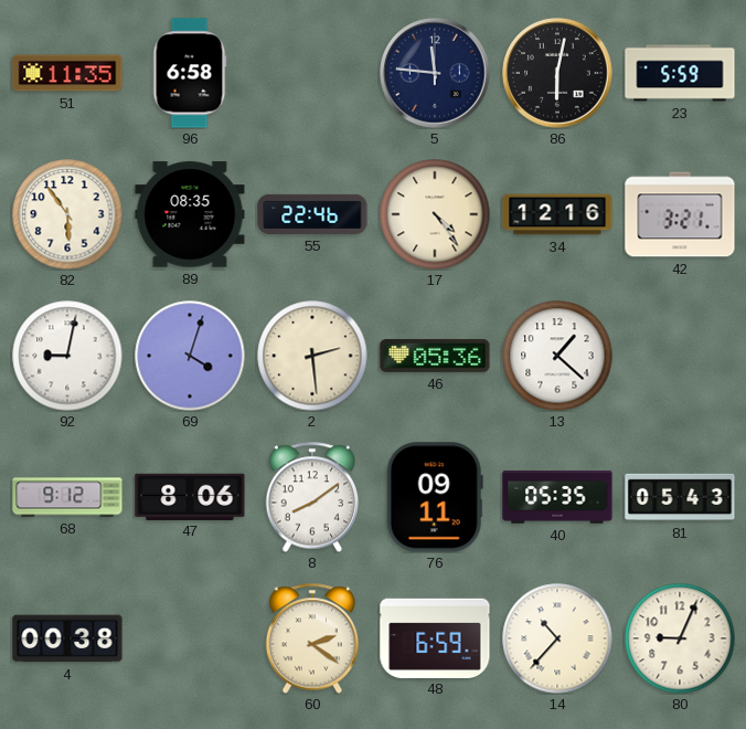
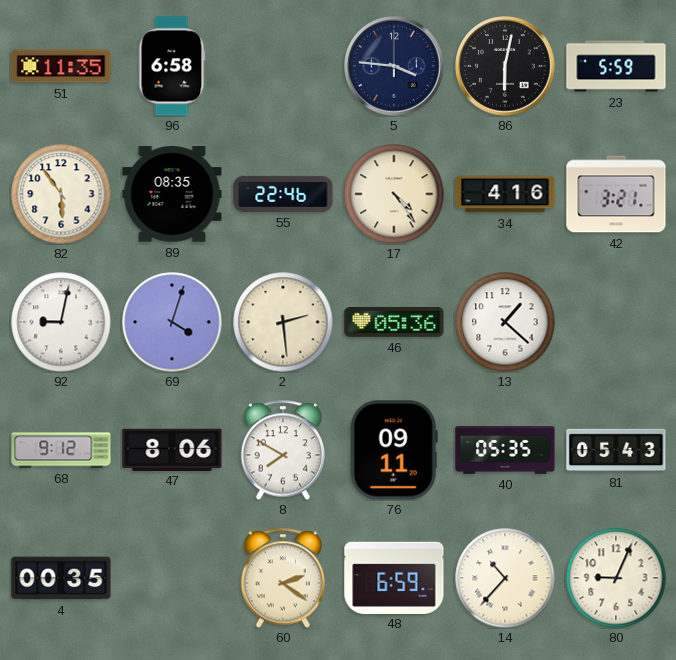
5: 11:46 -> 3:46 (394, 66)
34: 12:16 -> 4:16 (505, 194)
8: 8:09 -> 7:50 (283, 450)
4: 00:38 -> 00:35 (61, 578)
